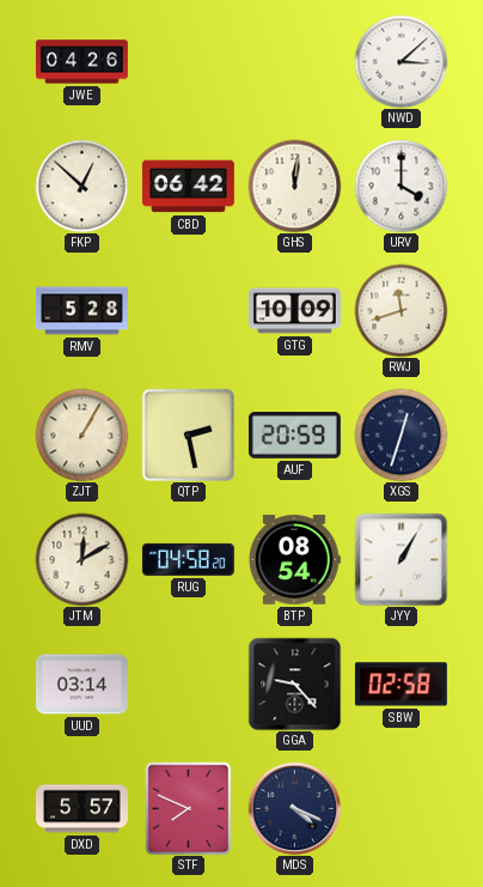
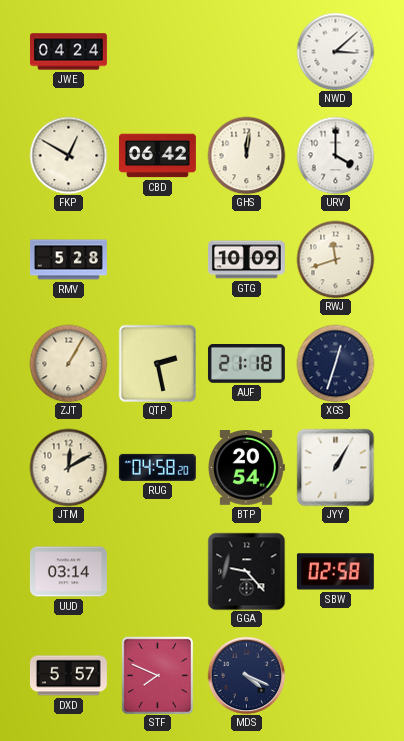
JWE: 04:26 -> 04:24 (68, 52)
FKP: 12:52 -> 12:50 (68, 155)
AUF: 20:59 -> 21:18 (246, 364)
BTP: 08:54 -> 20:54 (246, 468)
